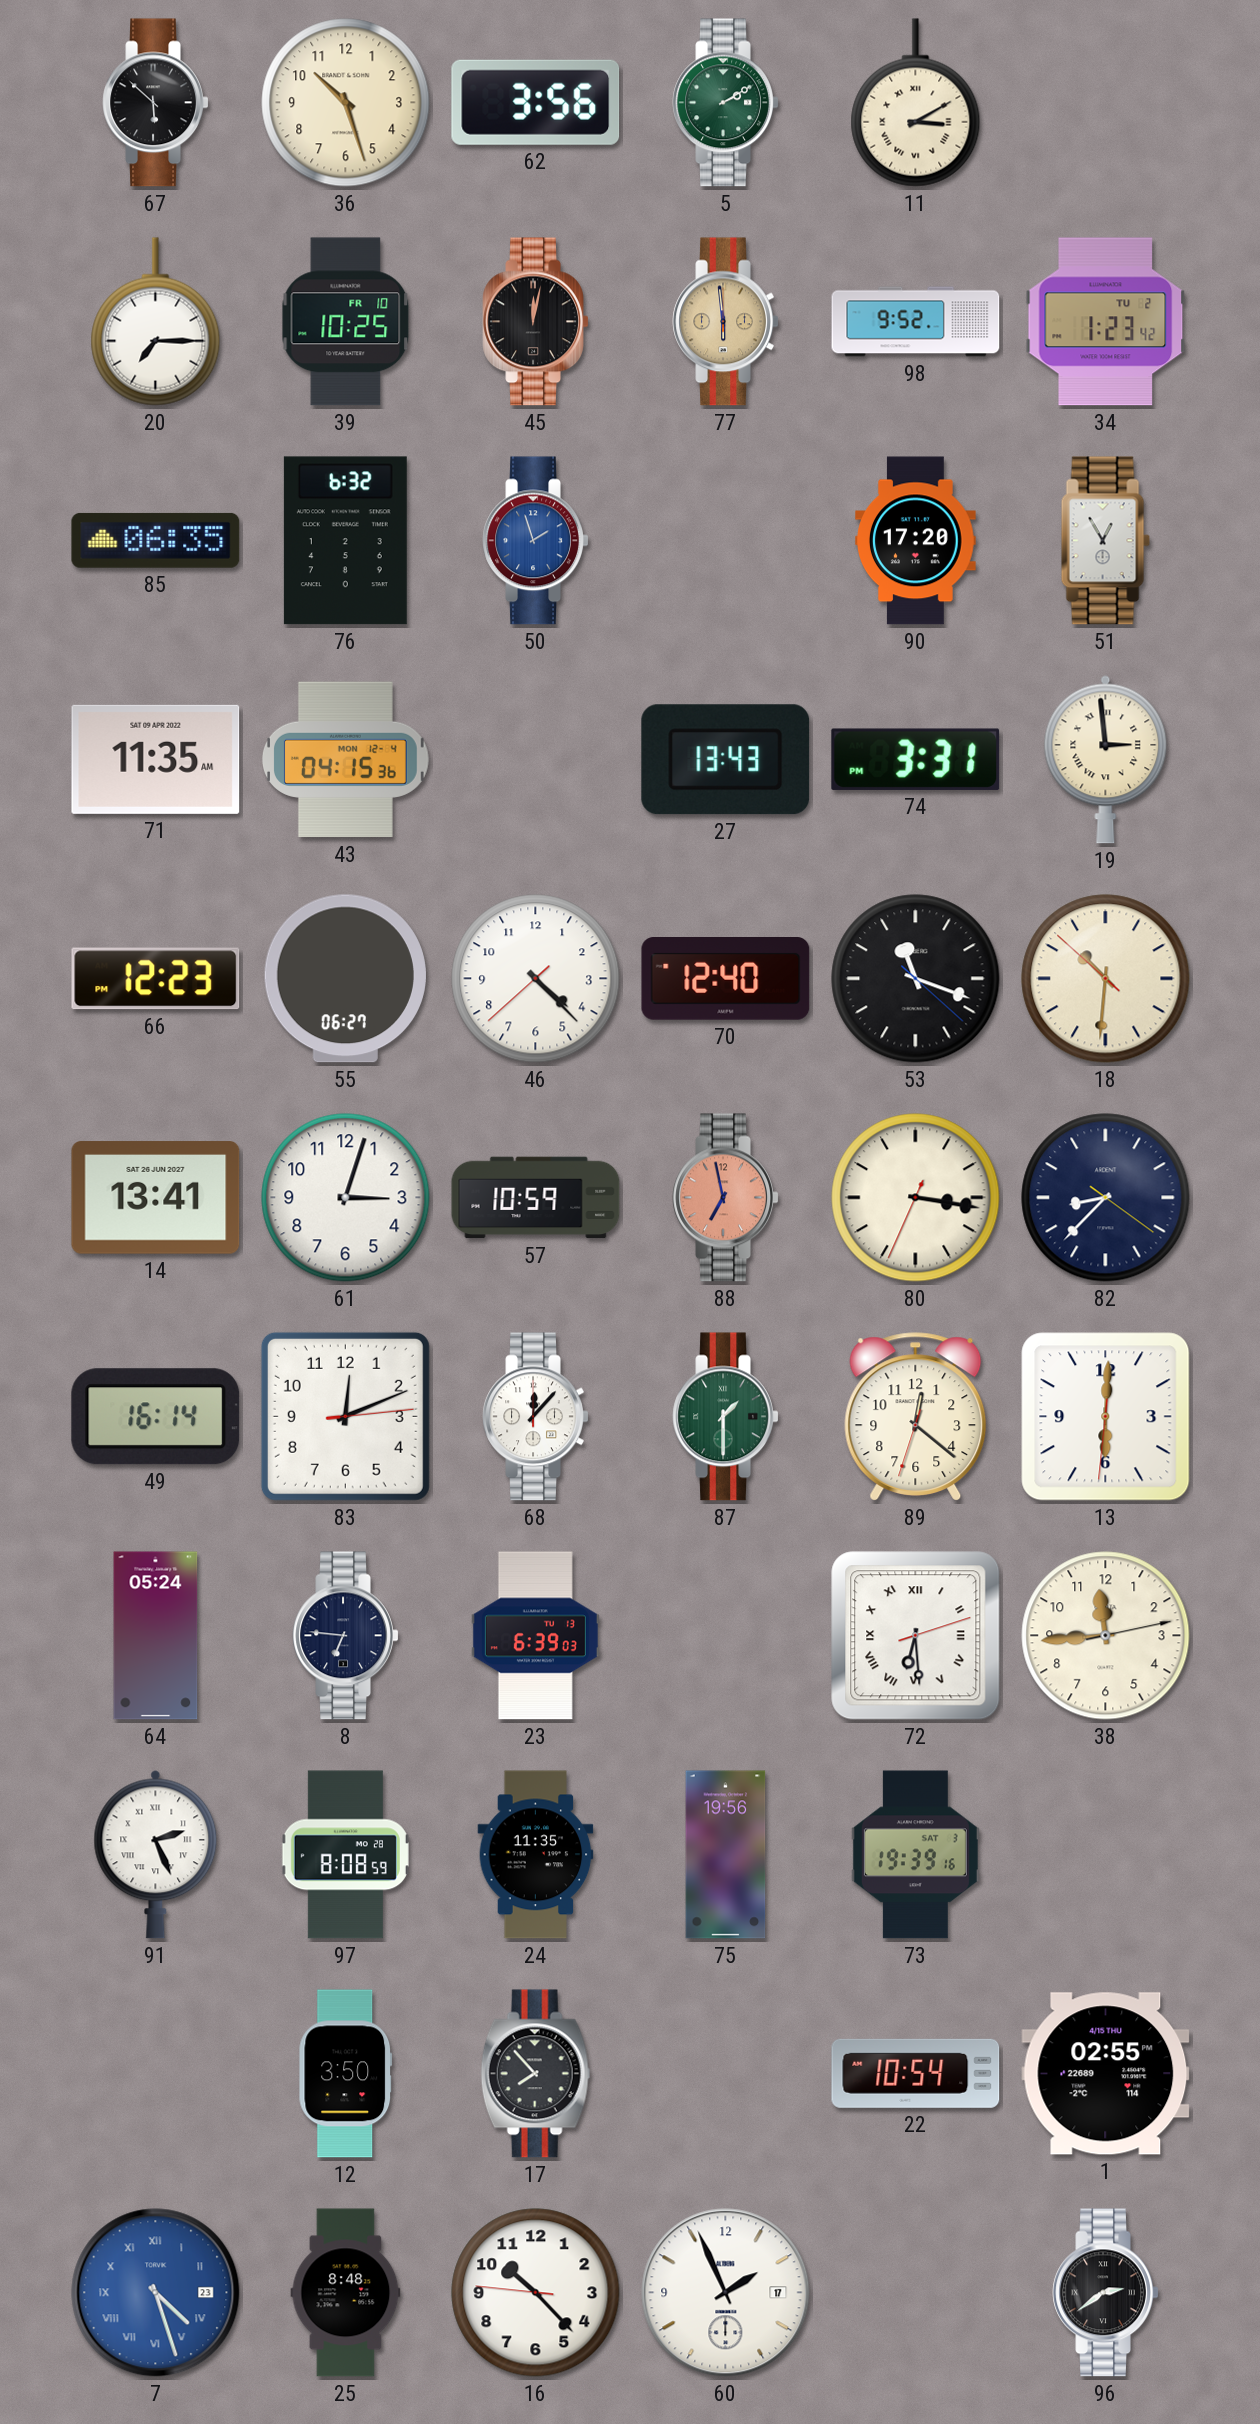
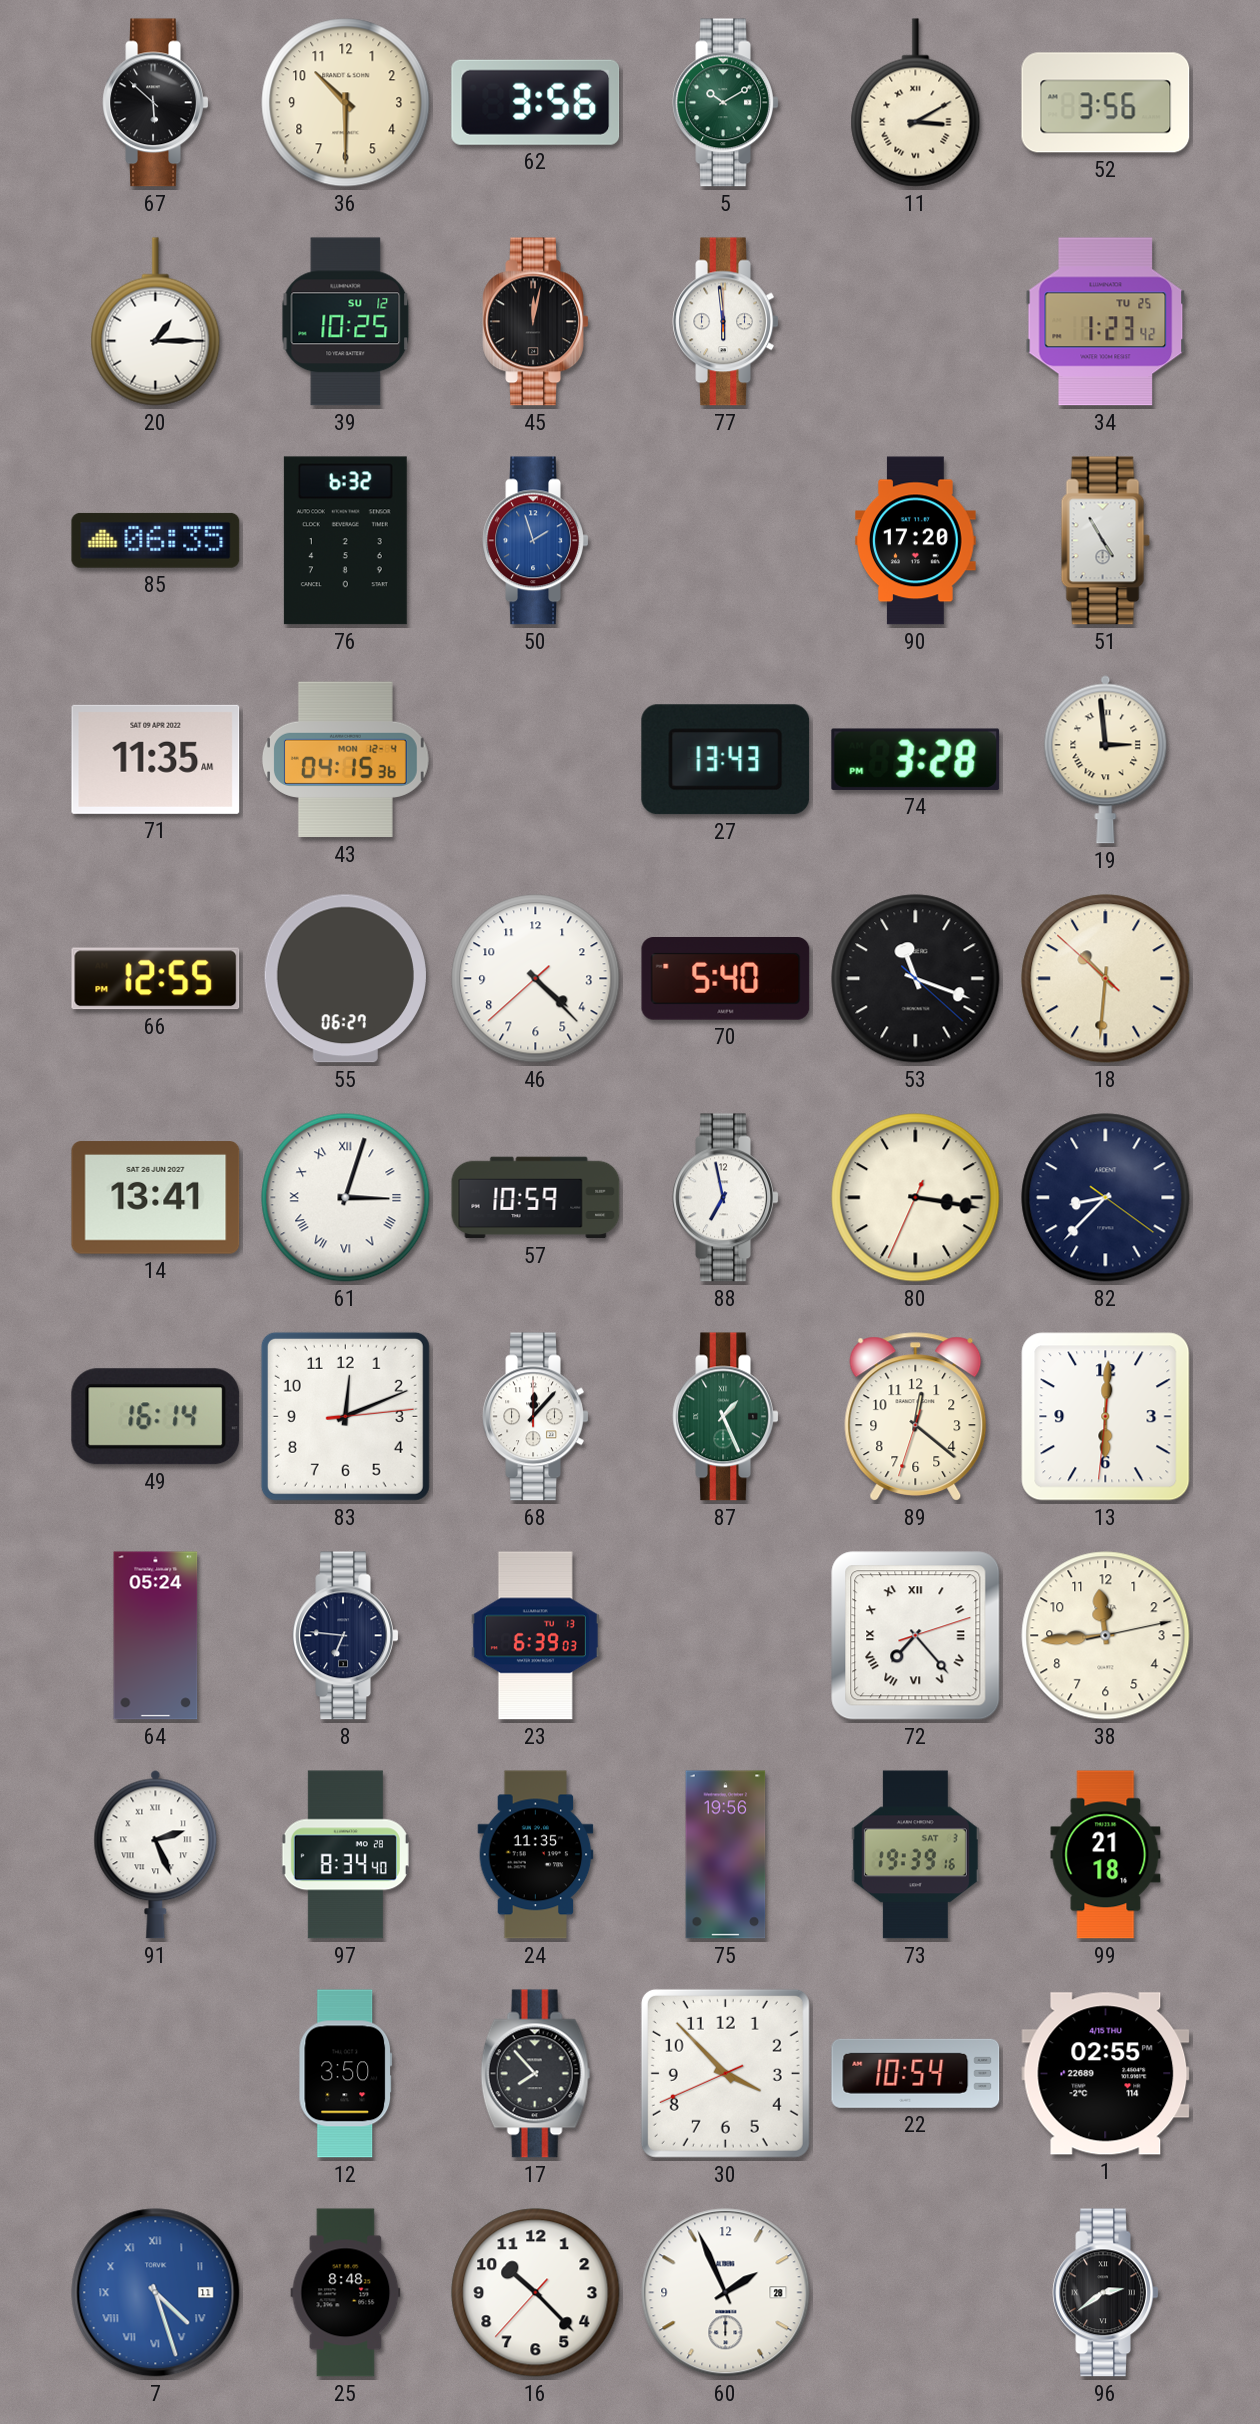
36: 10:27 -> 10:30 (346, 103)
5: 2:10 -> 10:10 (726, 103)
52: none -> 3:56 (1106, 103)
20: 7:15 -> 1:15 (156, 322)
39 date: FR 10 -> SU 12 (346, 322)
77 dial: champagne -> white (726, 322)
98: 9:52 -> none (916, 322)
34 date: TU 2 -> TU 25 (1106, 322)
51: 12:55 -> 4:55 (1105, 541)
74: 3:31 -> 3:28 (916, 759)
66: 12:23 -> 12:55 (156, 979)
70: 12:40 -> 5:40 (726, 979)
61 numerals: Arabic -> Roman (346, 1198)
88 dial: salmon -> white (726, 1198)
87: 1:30 -> 1:26 (726, 1417)
72: 6:29 -> 7:23 (916, 1636)
97: 8:08 -> 8:34 (345, 1855)
99: none -> 21:18 (1106, 1855)
30: none -> 3:52 (725, 2073)
7 date: 23 -> 11 (156, 2293)
16: 10:22:46 -> 10:22:37 (536, 2293)
60 date: 17 -> 28 (726, 2293)
